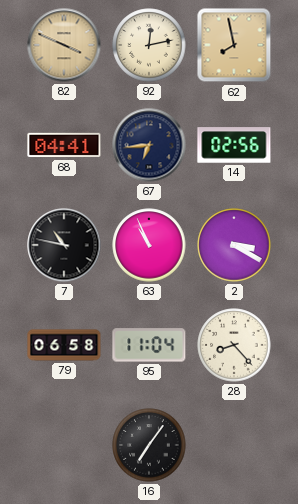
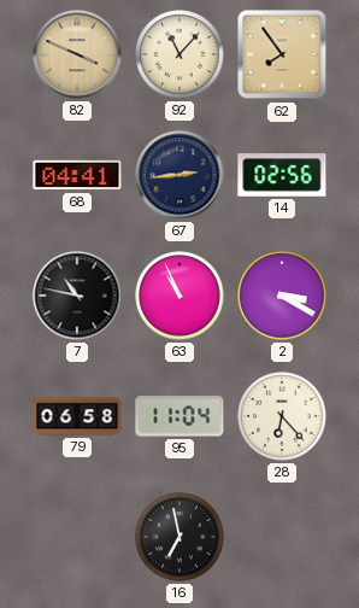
92: 12:13 -> 11:07 (179, 54)
62: 7:58 -> 7:54 (282, 54)
67: 6:44 -> 2:44 (179, 175)
28: 8:23 -> 6:23 (282, 416)
16: 7:06 -> 6:58 (179, 537)
